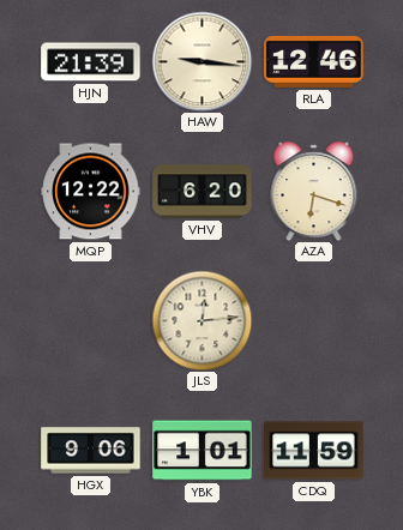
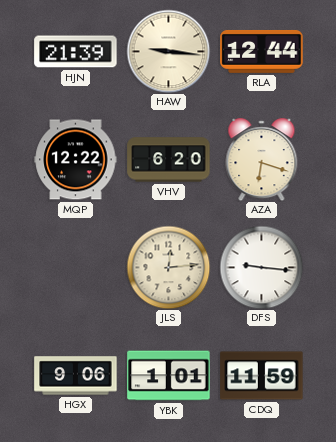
RLA: 12:46 -> 12:44 (262, 51)
DFS: none -> 9:16 (261, 267)
